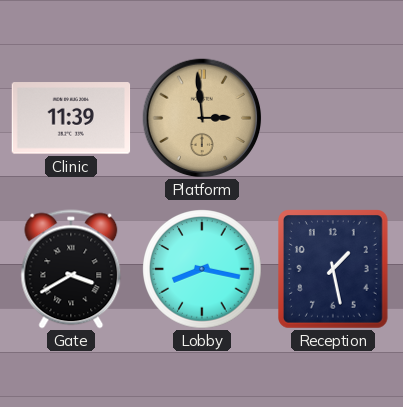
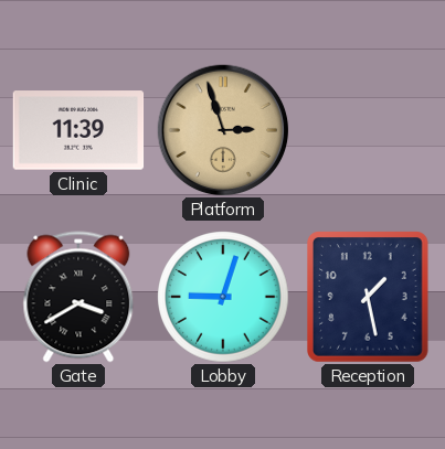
Platform: 2:59 -> 2:57 (223, 130)
Lobby: 8:17 -> 9:03 (223, 297)
